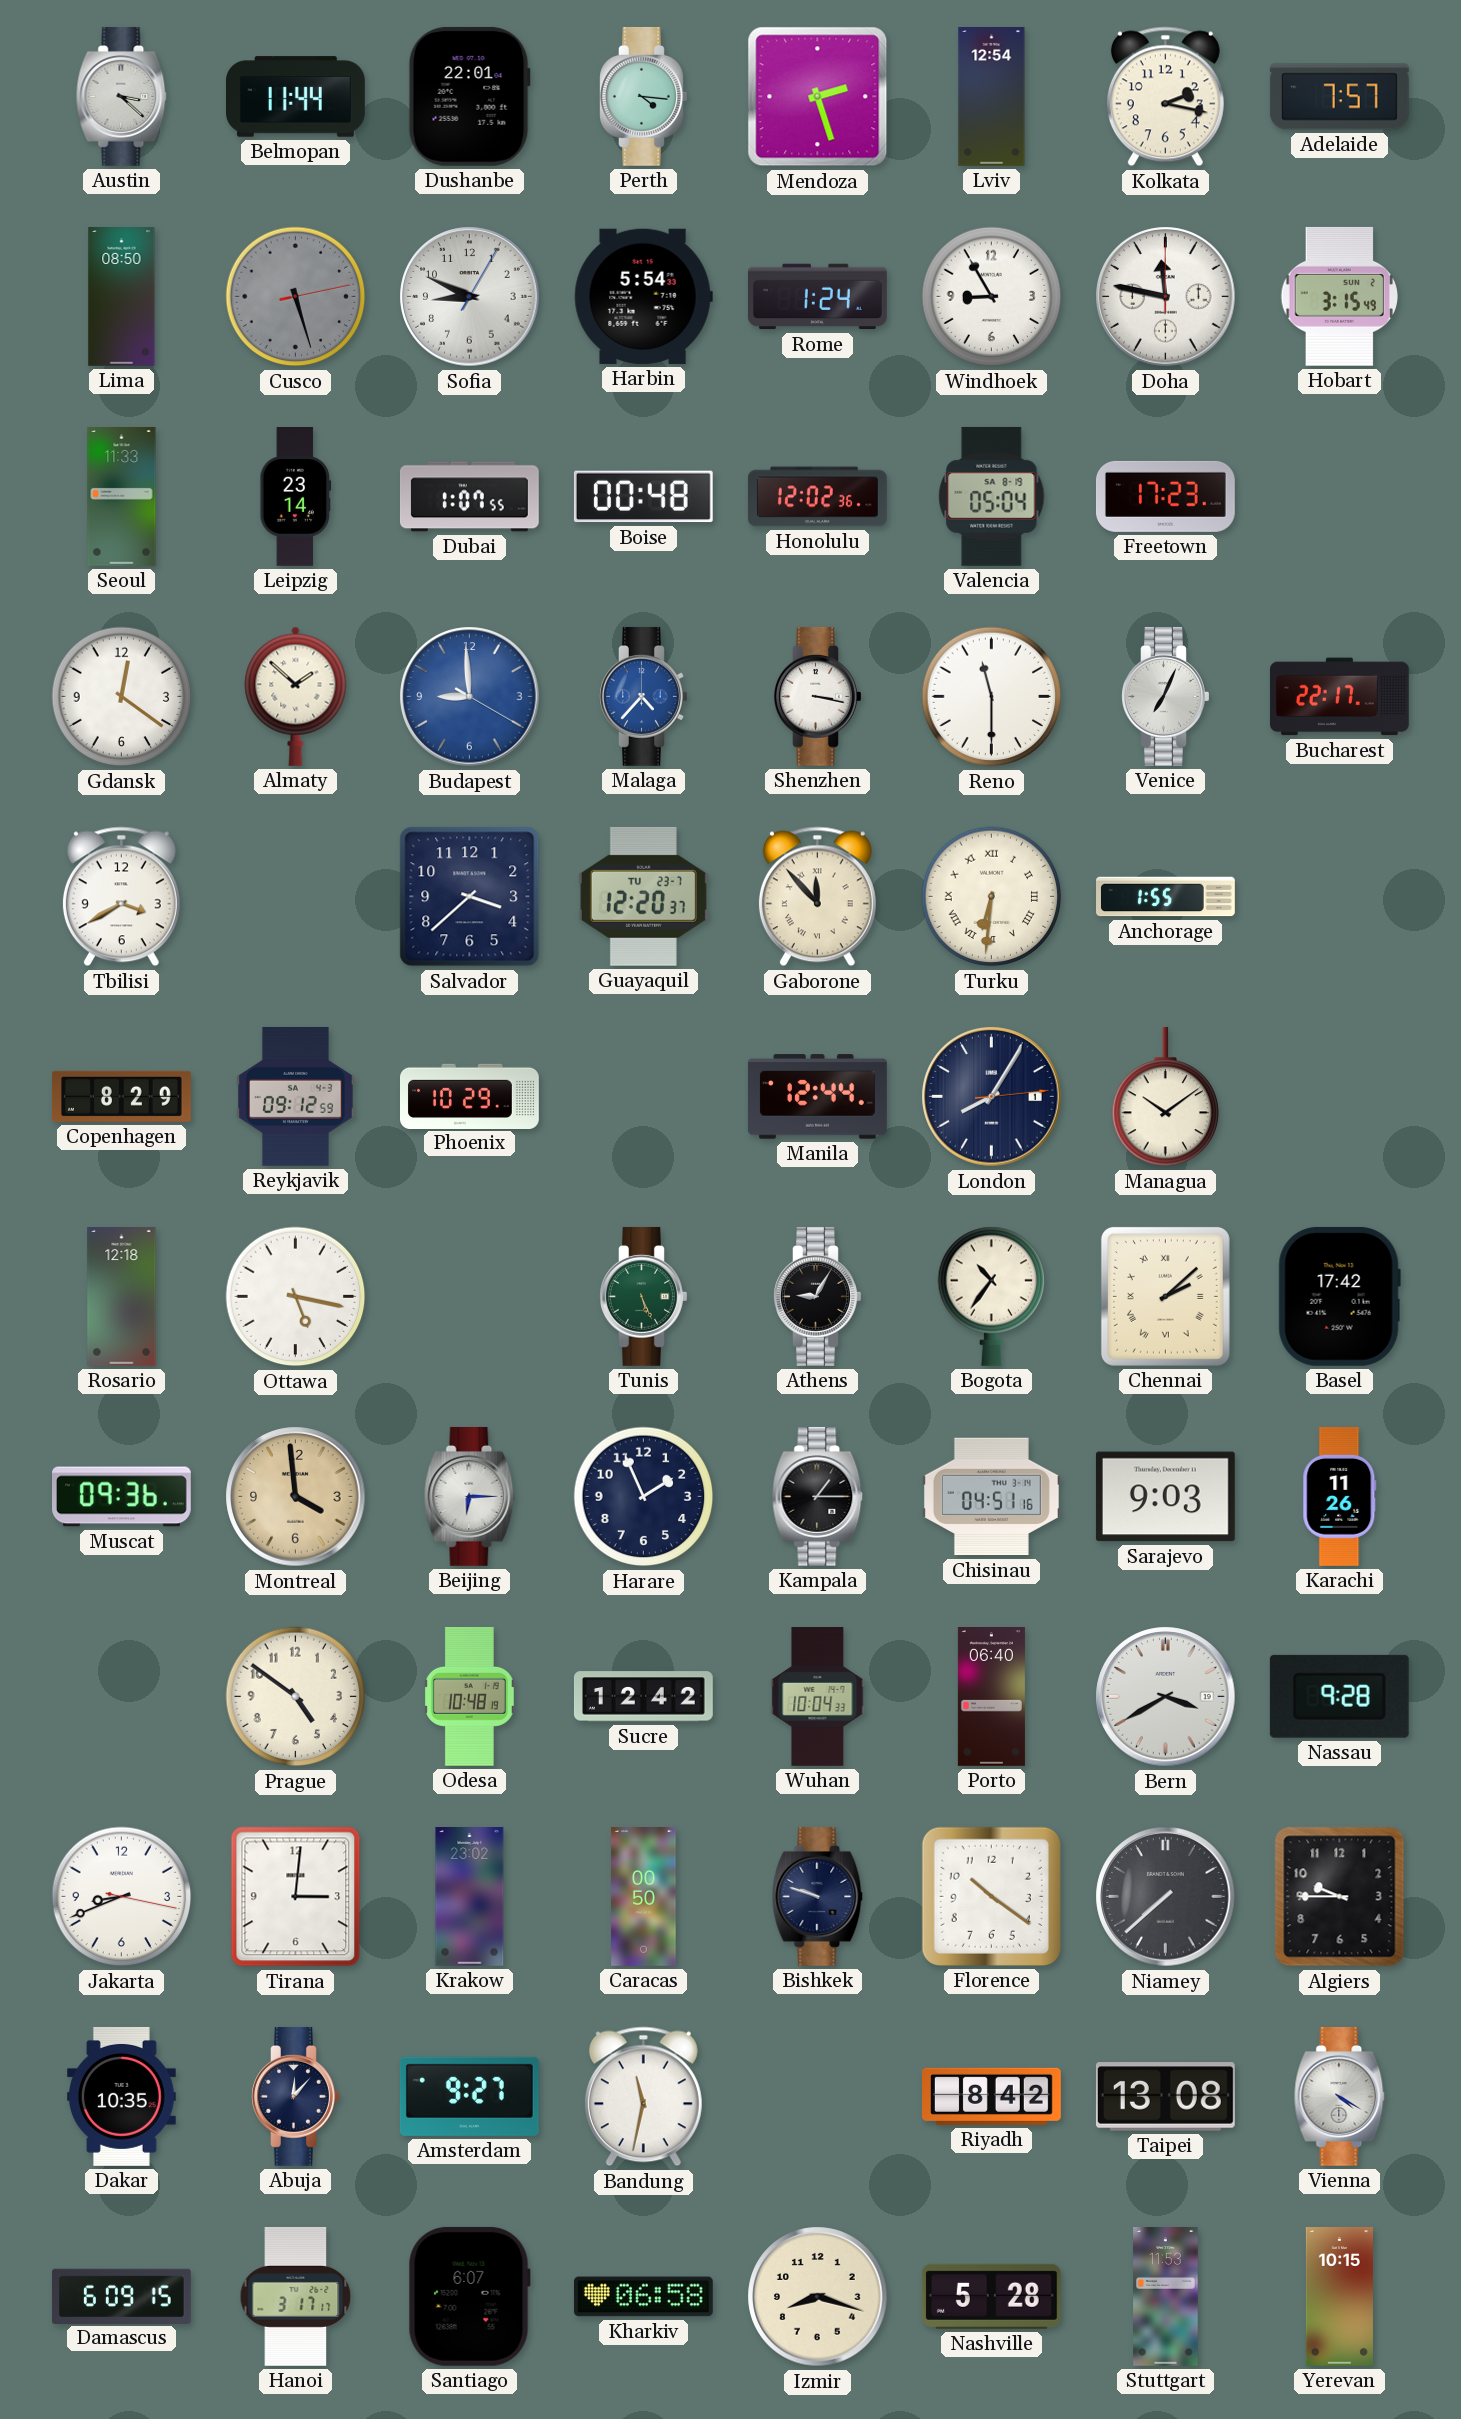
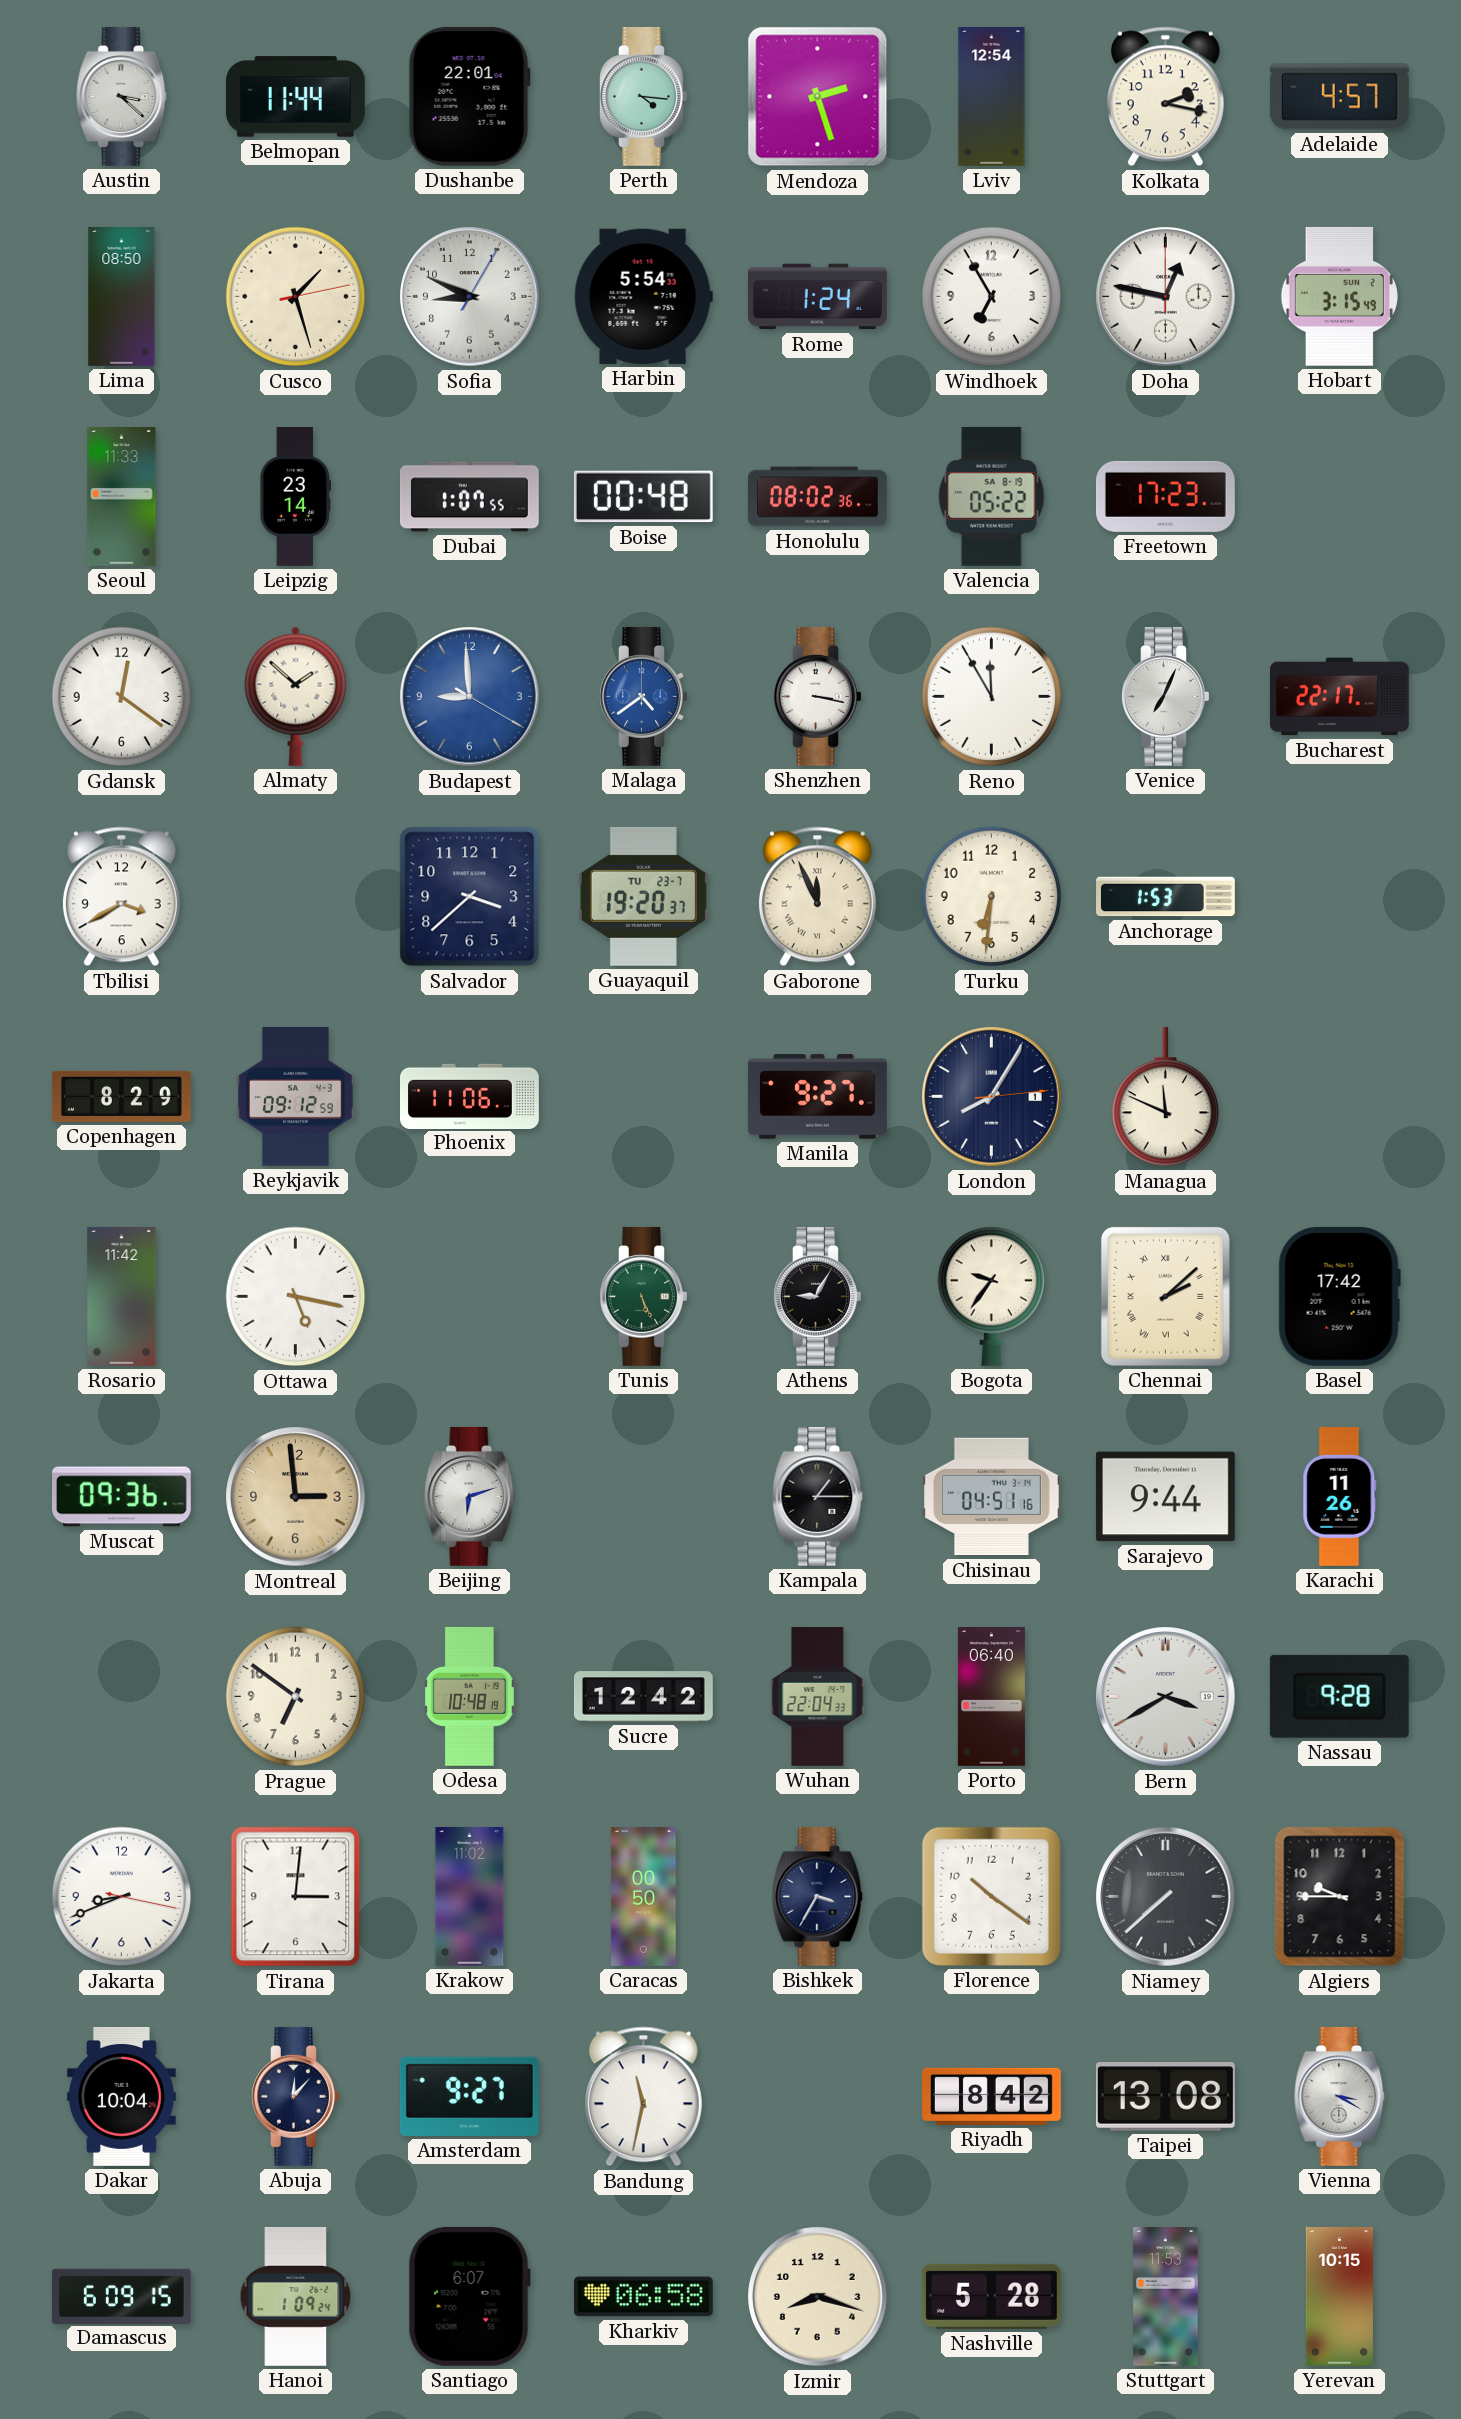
Adelaide: 7:57 -> 4:57 (1339, 97)
Cusco: 5:27 -> 1:27 (296, 297)
Cusco dial: grey -> cream (296, 297)
Windhoek: 8:55 -> 6:55 (992, 297)
Doha: 11:47 -> 12:47 (1166, 297)
Honolulu: 12:02 -> 08:02 (817, 497)
Valencia: 05:04 -> 05:22 (992, 496)
Malaga: 4:37 -> 4:39 (644, 696)
Reno: 11:30 -> 11:55 (992, 697)
Guayaquil: 12:20 -> 19:20 (643, 896)
Gaborone: 11:53 -> 11:56 (817, 897)
Turku numerals: Roman -> Arabic (992, 897)
Anchorage: 1:55 -> 1:53 (1166, 897)
Phoenix: 10:29 -> 11:06 (470, 1096)
Manila: 12:44 -> 9:27 (817, 1097)
Managua: 10:09 -> 11:49 (1166, 1097)
Rosario: 12:18 -> 11:42 (122, 1297)
Bogota: 10:36 -> 9:36 (992, 1296)
Montreal: 3:59 -> 2:59 (296, 1497)
Beijing: 6:15 -> 6:12 (470, 1496)
Harare: 1:56 -> none (644, 1497)
Sarajevo: 9:03 -> 9:44 (1165, 1497)
Prague: 4:51 -> 6:51 (296, 1697)
Wuhan: 10:04 -> 22:04 (818, 1697)
Krakow: 23:02 -> 11:02 (470, 1897)
Bishkek: 9:48 -> 3:35 (818, 1896)
Dakar: 10:35 -> 10:04 (121, 2096)
Vienna: 4:20 -> 3:20 (1340, 2096)
Hanoi: 3:17 -> 1:09 (296, 2296)
